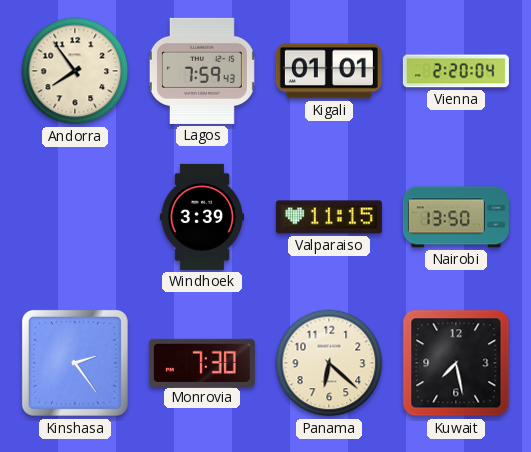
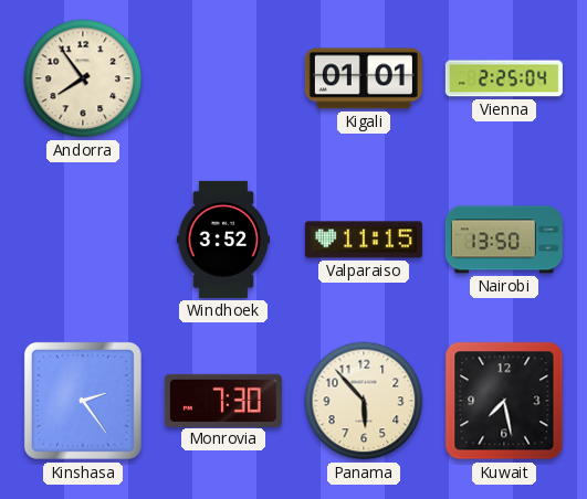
Lagos: 7:59 -> none (202, 71)
Vienna: 2:20 -> 2:25 (504, 78)
Windhoek: 3:39 -> 3:52 (223, 240)
Panama: 6:22 -> 5:53 (364, 401)
